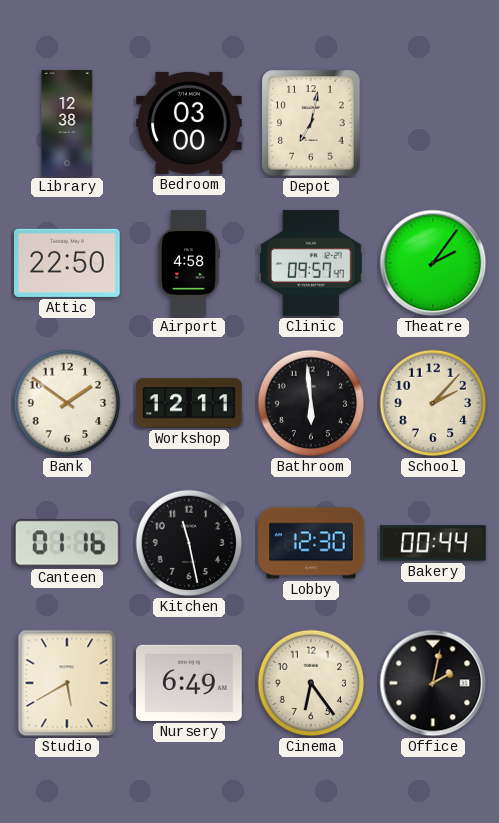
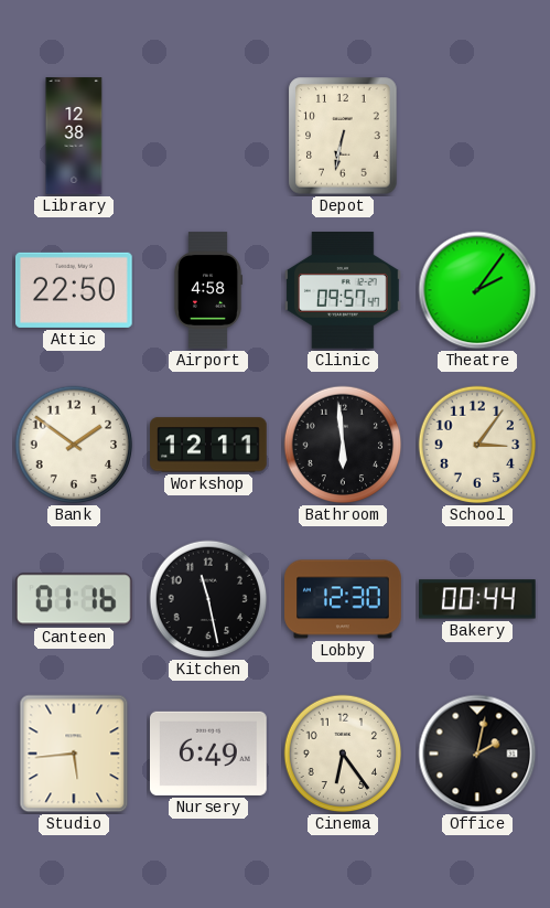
Bedroom: 03:00 -> none (189, 123)
Depot: 7:02 -> 6:32 (343, 136)
School: 2:07 -> 3:06 (477, 445)
Studio: 5:40 -> 5:44 (74, 754)
